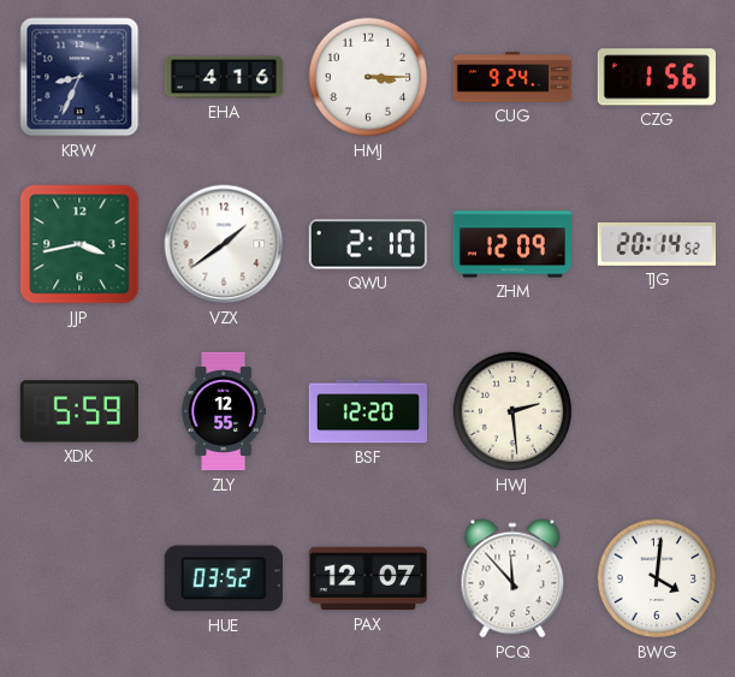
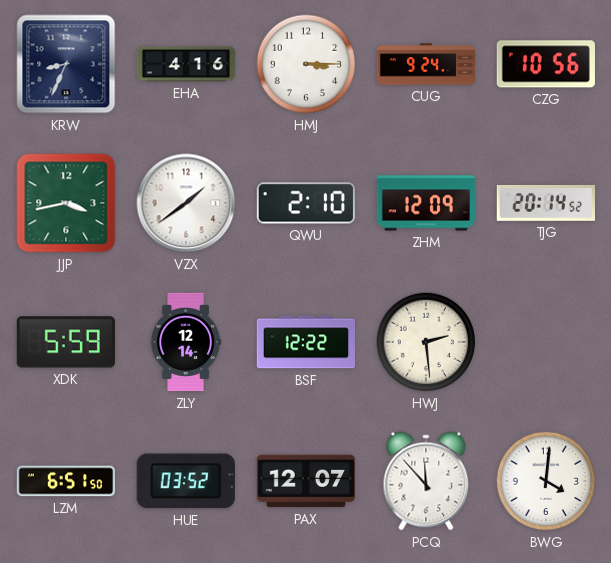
CZG: 1:56 -> 10:56 (546, 64)
ZLY: 12:55 -> 12:14 (185, 342)
BSF: 12:20 -> 12:22 (305, 342)
LZM: none -> 6:51 (65, 481)
